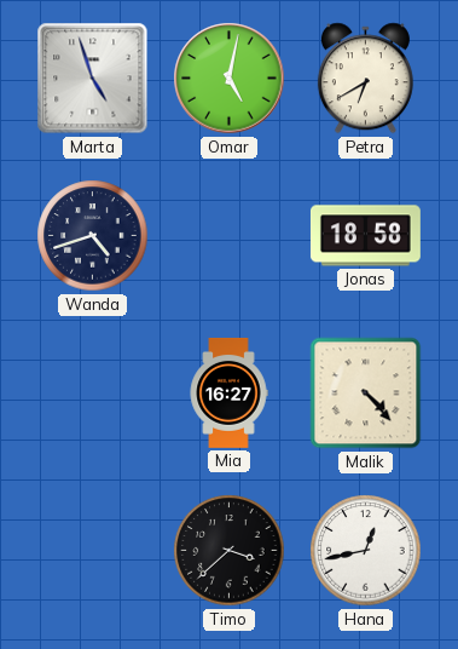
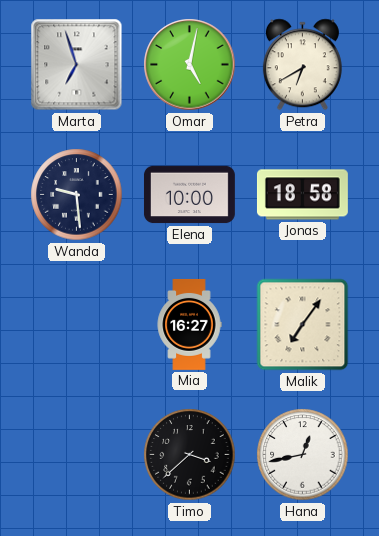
Marta: 4:57 -> 6:57 (77, 65)
Wanda: 4:42 -> 9:29 (77, 195)
Elena: none -> 10:00 (189, 195)
Malik: 4:23 -> 7:06 (303, 325)
